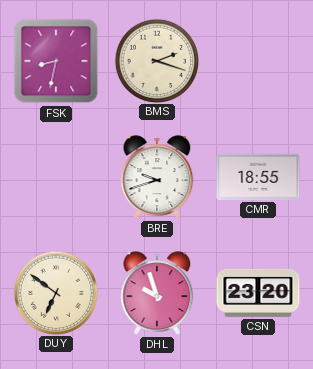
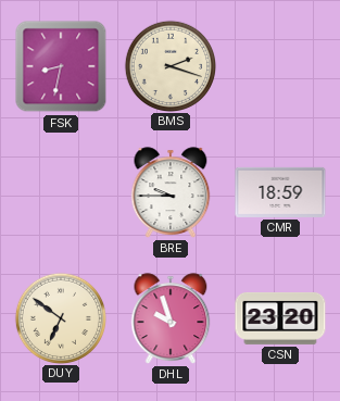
BRE: 9:42 -> 9:45 (171, 192)
CMR: 18:55 -> 18:59 (280, 192)
